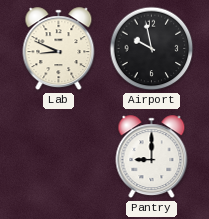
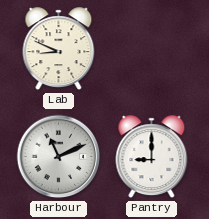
Airport: 9:58 -> none (152, 49)
Harbour: none -> 11:11 (59, 157)
